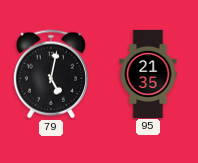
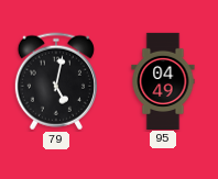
95: 21:35 -> 04:49 (163, 80)
